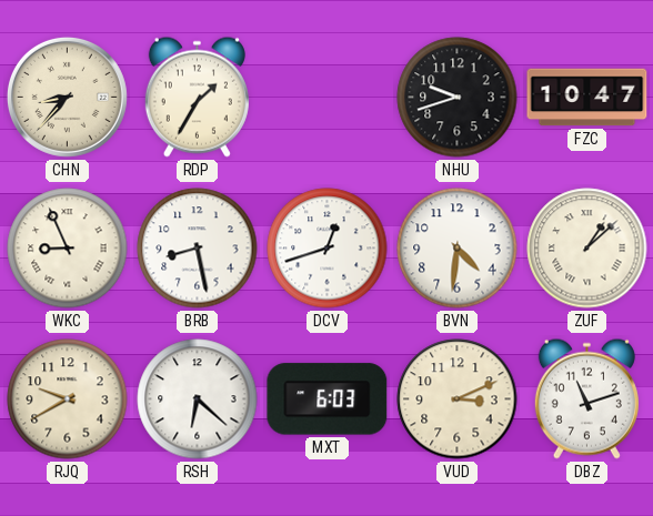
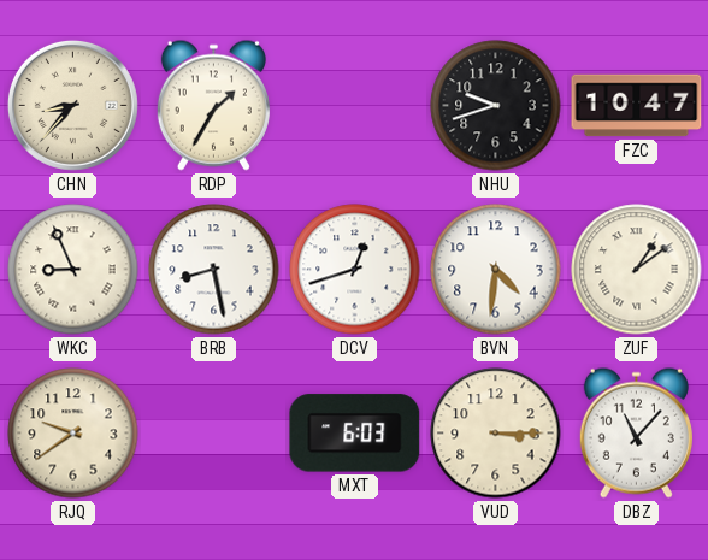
ZUF: 1:08 -> 1:09 (637, 270)
RJQ: 9:40 -> 9:39 (73, 434)
RSH: 6:22 -> none (198, 399)
VUD: 3:11 -> 3:15 (496, 434)
DBZ: 11:12 -> 11:07 (636, 432)
